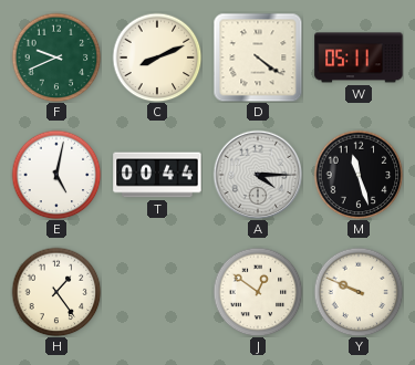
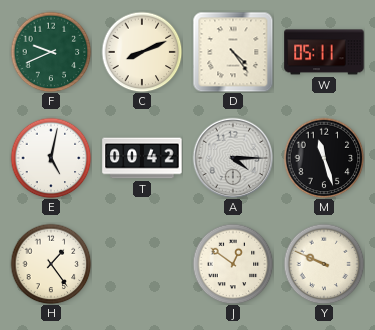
D: 4:21 -> 4:24 (233, 52)
T: 00:44 -> 00:42 (142, 158)
